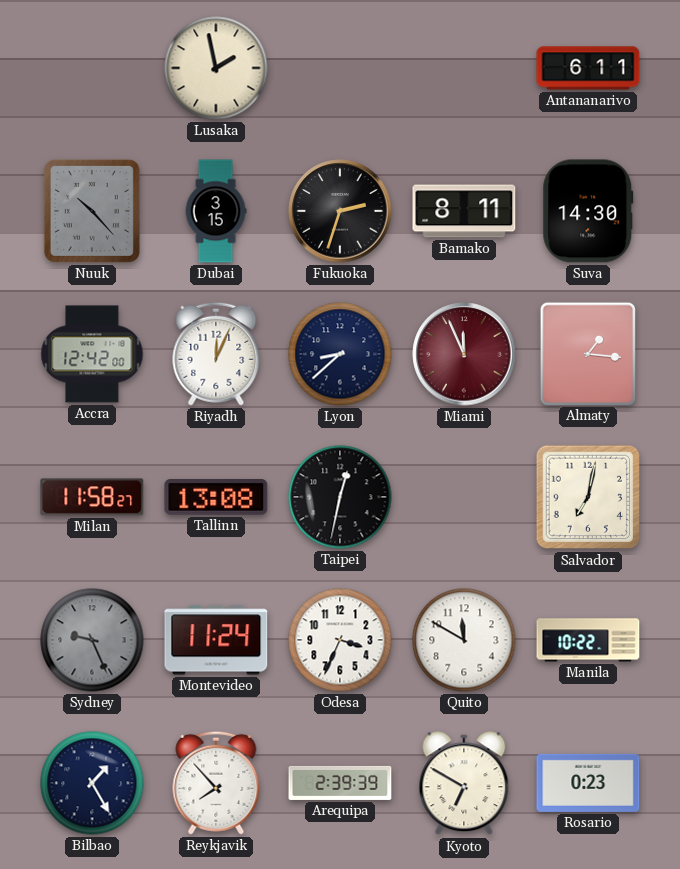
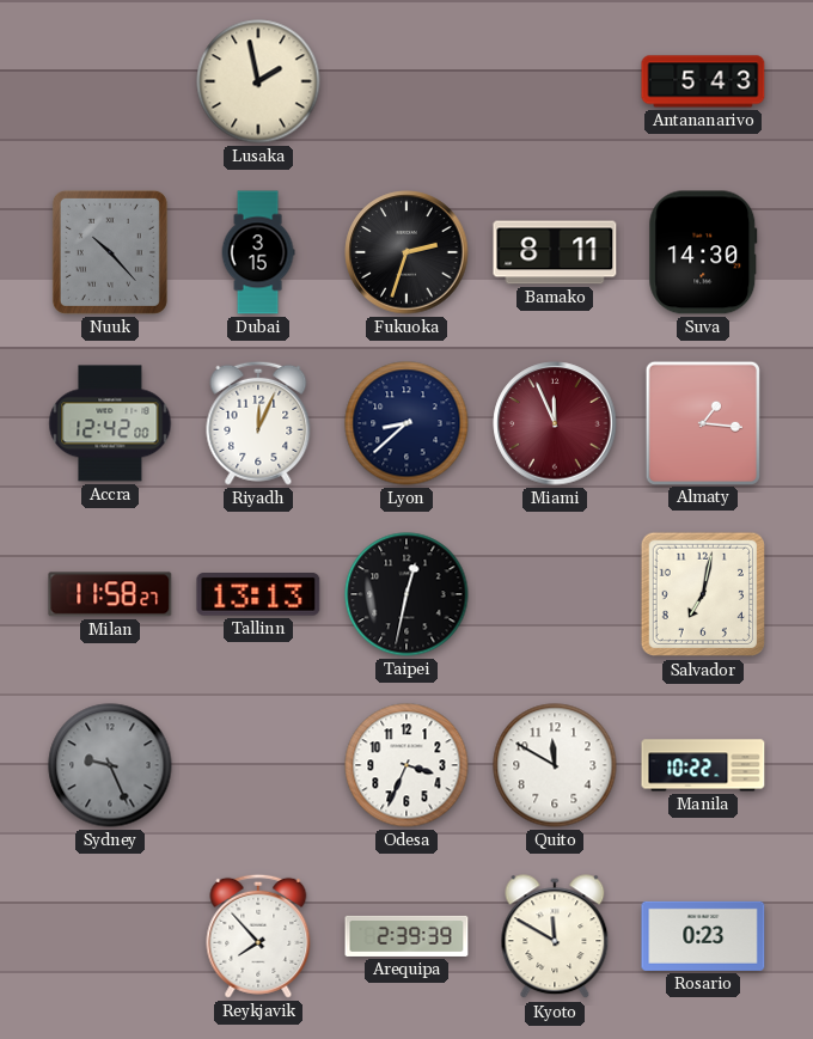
Antananarivo: 6:11 -> 5:43 (703, 81)
Tallinn: 13:08 -> 13:13 (258, 595)
Montevideo: 11:24 -> none (216, 640)
Bilbao: 1:25 -> none (92, 783)
Kyoto: 6:50 -> 11:50 (555, 937)
